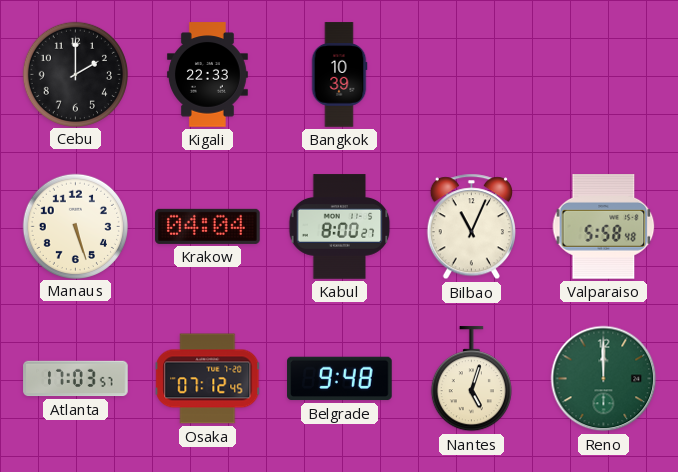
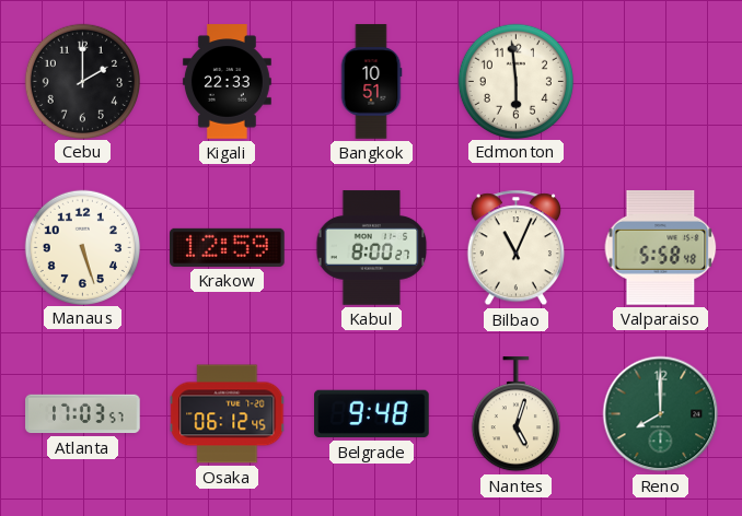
Bangkok: 10:39 -> 10:51 (371, 82)
Edmonton: none -> 5:59 (515, 81)
Krakow: 04:04 -> 12:59 (228, 247)
Osaka: 07:12 -> 06:12 (228, 414)
Reno: 12:00 -> 8:00 (661, 414)
